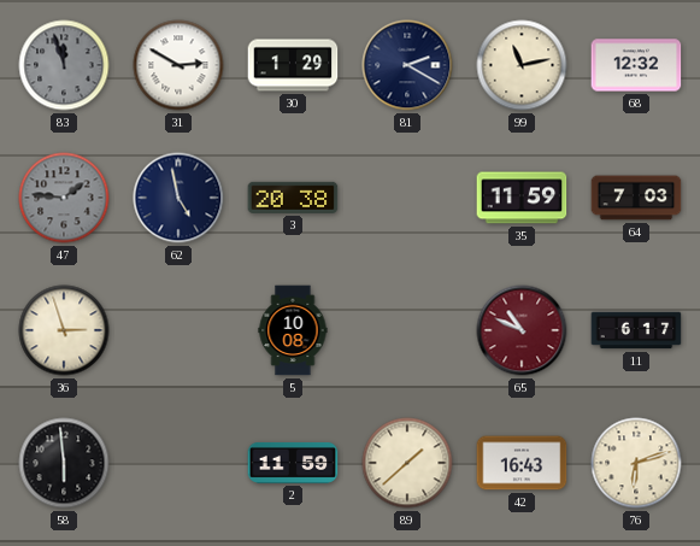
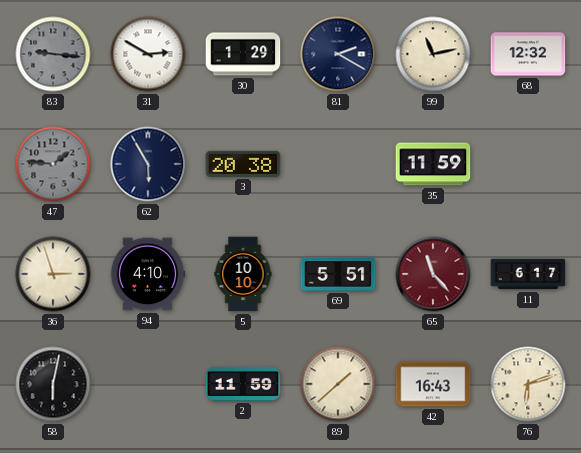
83: 11:57 -> 9:16 (53, 54)
62: 4:58 -> 5:55 (148, 164)
64: 7:03 -> none (636, 198)
94: none -> 4:10 (148, 274)
5: 10:08 -> 10:10 (243, 274)
69: none -> 5:51 (338, 274)
65: 10:49 -> 11:23 (433, 274)
58: 5:59 -> 6:02 (53, 384)
